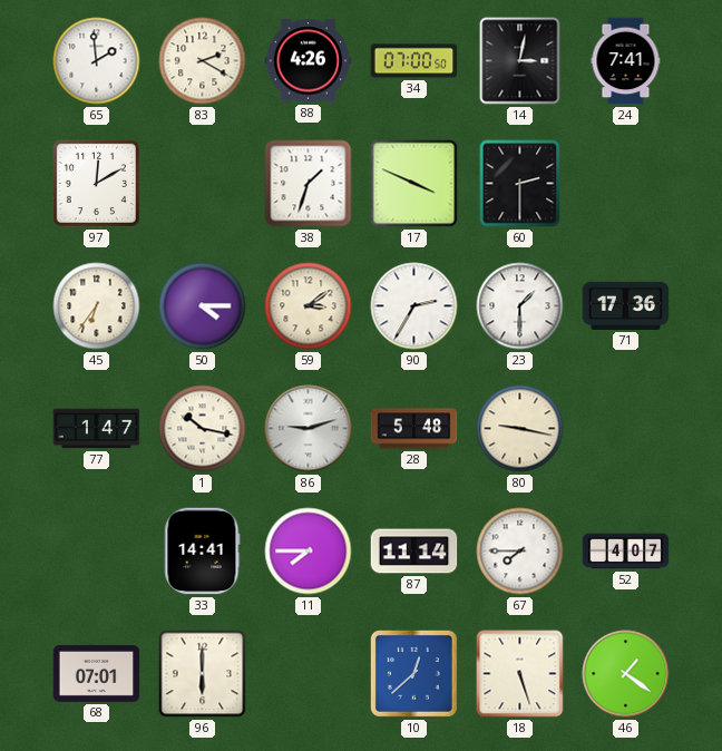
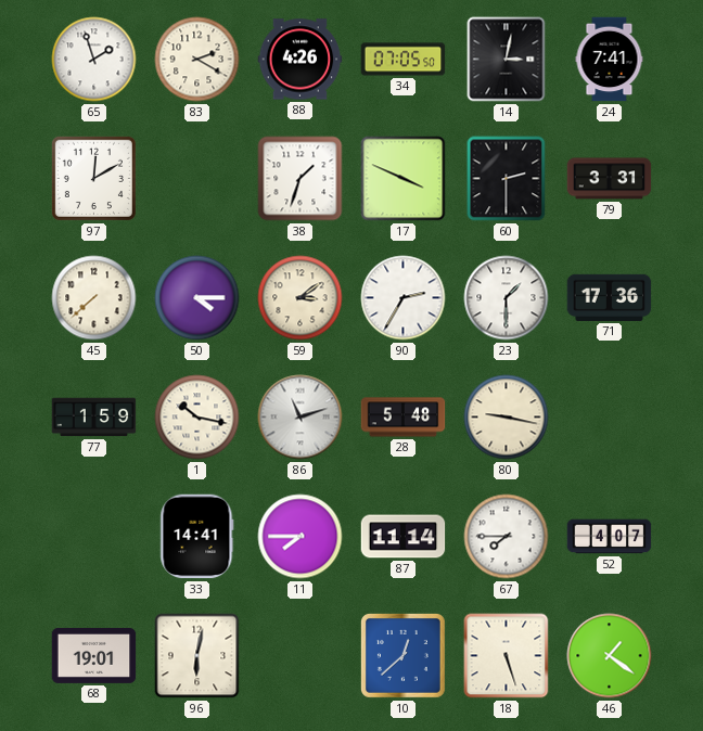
65: 1:59 -> 1:57 (94, 60)
34: 07:00 -> 07:05 (404, 60)
79: none -> 3:31 (610, 179)
45: 6:36 -> 7:38 (94, 298)
77: 1:47 -> 1:59 (94, 418)
86: 9:12 -> 11:12 (301, 418)
68: 07:01 -> 19:01 (94, 655)
96: 6:00 -> 6:02 (197, 656)
